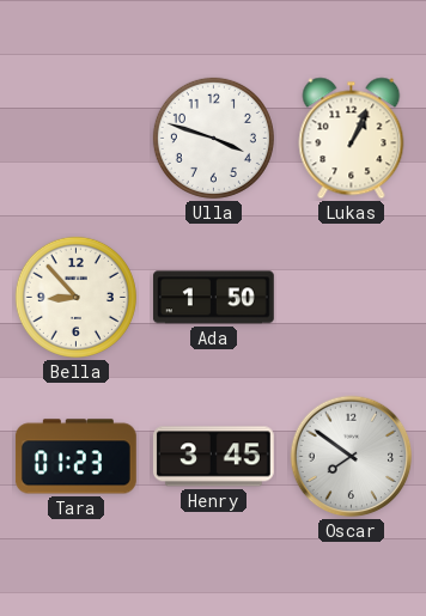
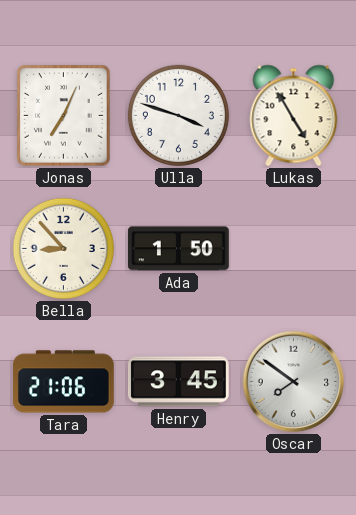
Jonas: none -> 7:04 (64, 116)
Lukas: 1:04 -> 4:55 (294, 116)
Tara: 01:23 -> 21:06 (63, 382)
